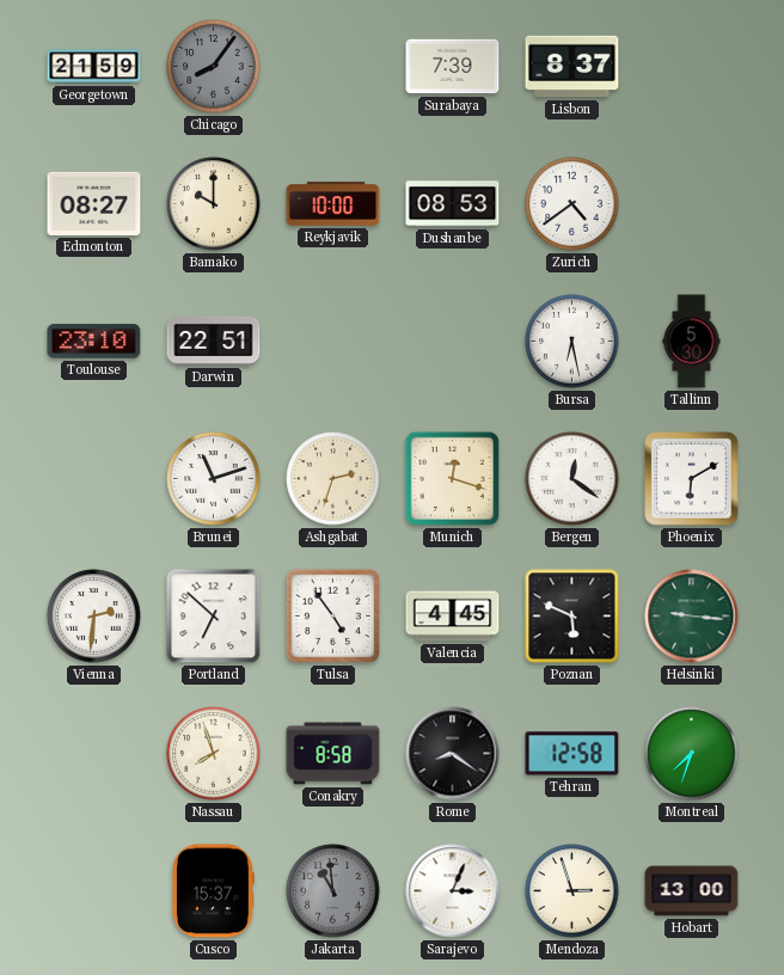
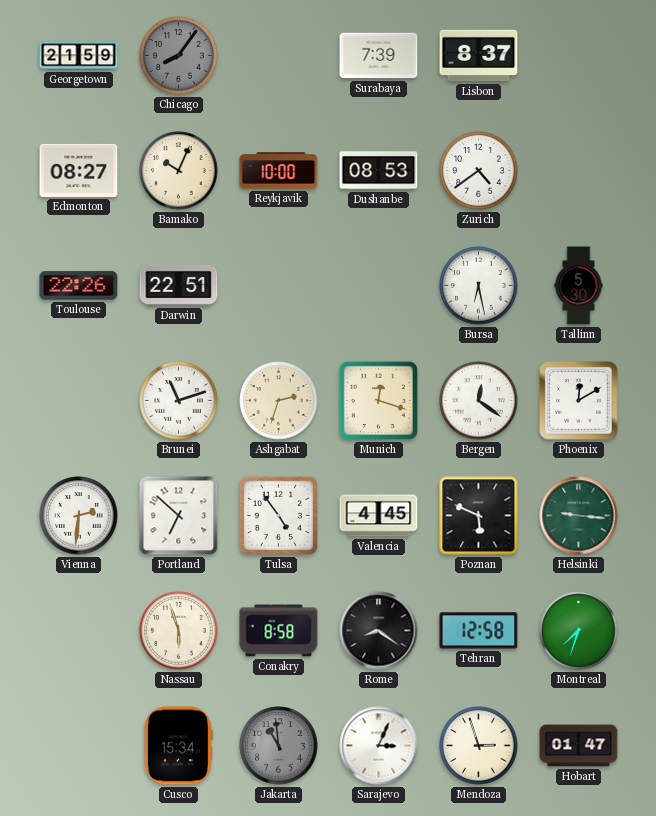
Bamako: 10:00 -> 10:04 (179, 171)
Toulouse: 23:10 -> 22:26 (79, 286)
Phoenix: 6:10 -> 12:10 (579, 401)
Nassau: 7:57 -> 5:57 (179, 631)
Cusco: 15:37 -> 15:34 (179, 746)
Hobart: 13:00 -> 01:47 (579, 746)
